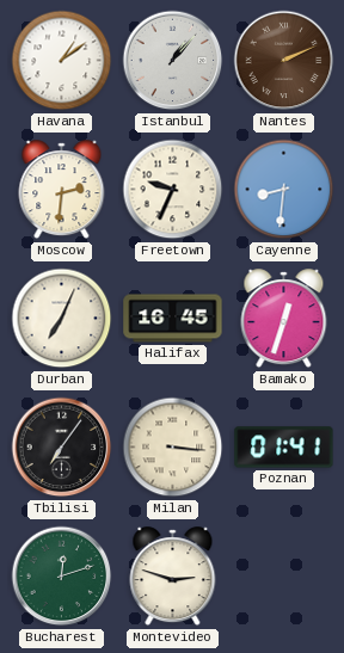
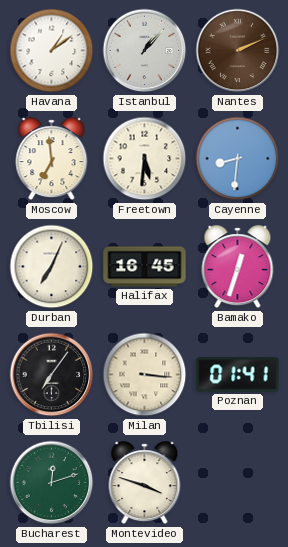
Moscow: 2:31 -> 6:59 (52, 159)
Freetown: 9:34 -> 5:31 (145, 159)
Montevideo: 2:48 -> 3:48 (145, 483)
